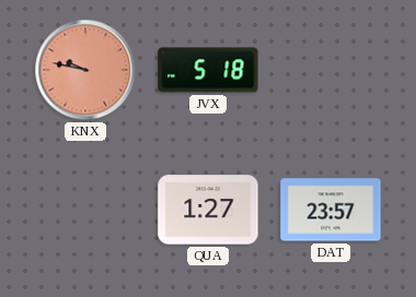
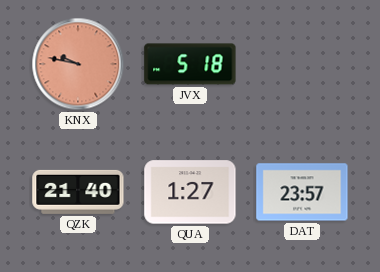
QZK: none -> 21:40 (78, 192)
